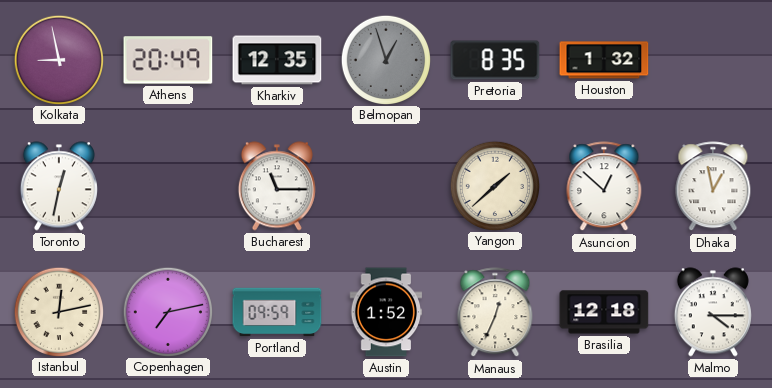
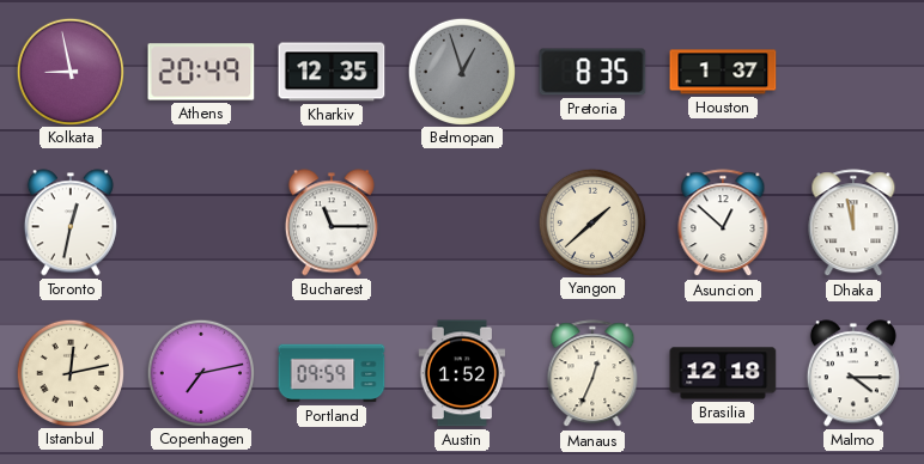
Houston: 1:32 -> 1:37 (723, 72)
Dhaka: 12:58 -> 11:58 (853, 224)
